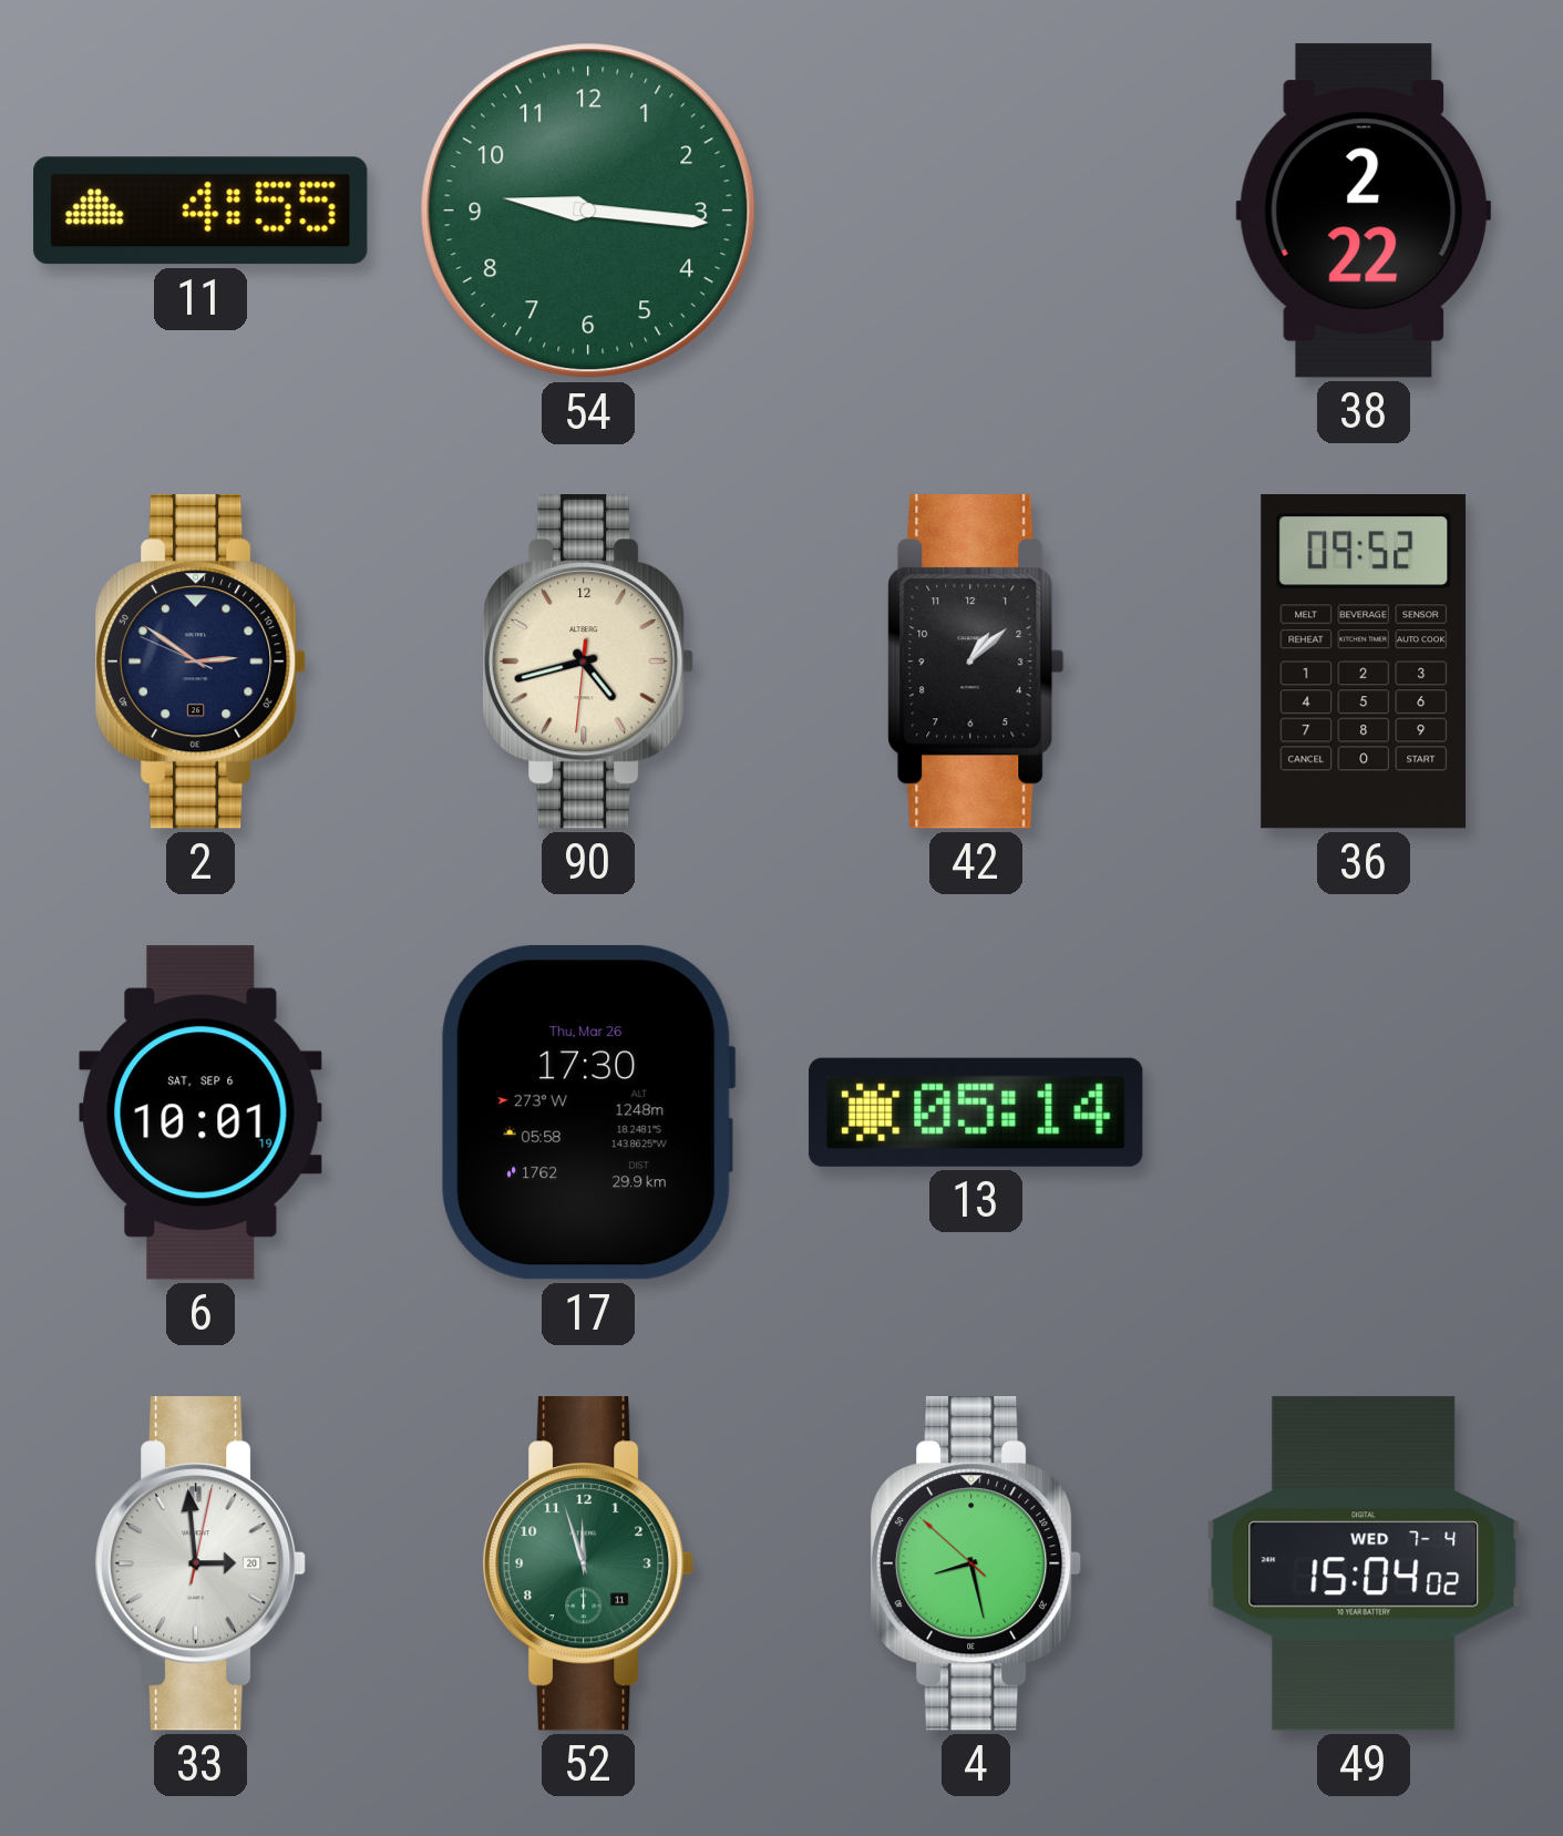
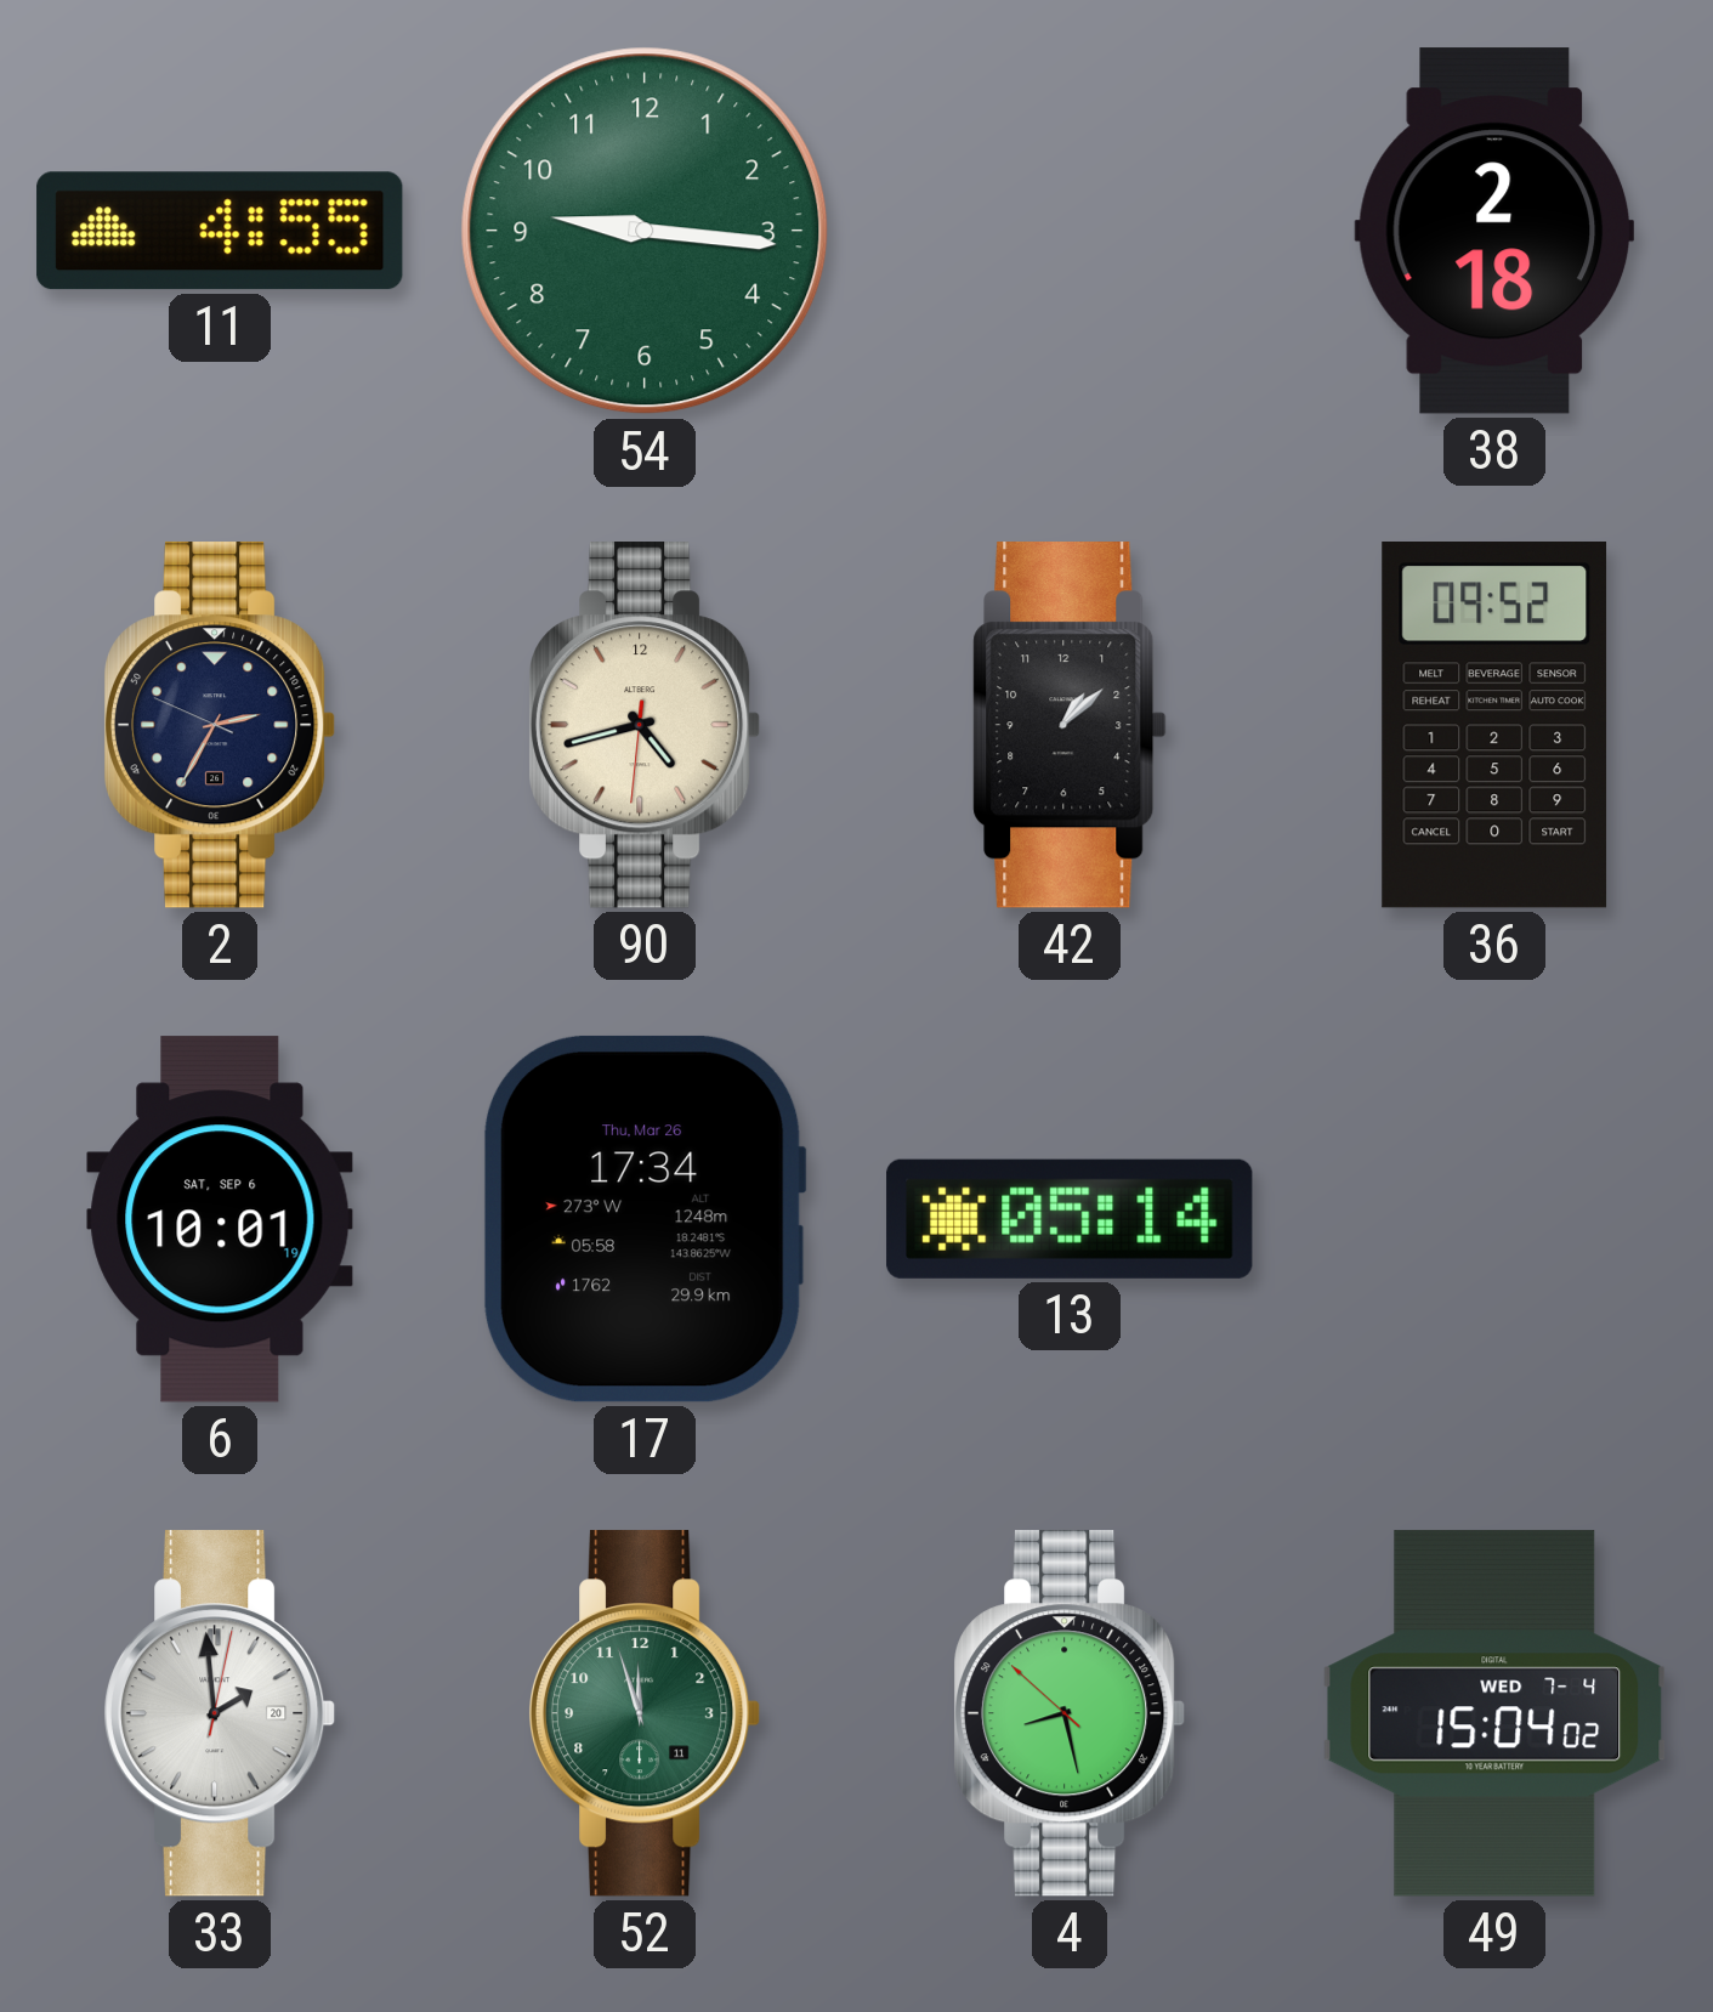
38: 2:22 -> 2:18 (1494, 231)
2: 2:50 -> 2:34 (221, 725)
17: 17:30 -> 17:34 (645, 1219)
33: 2:59 -> 1:59 (221, 1713)
